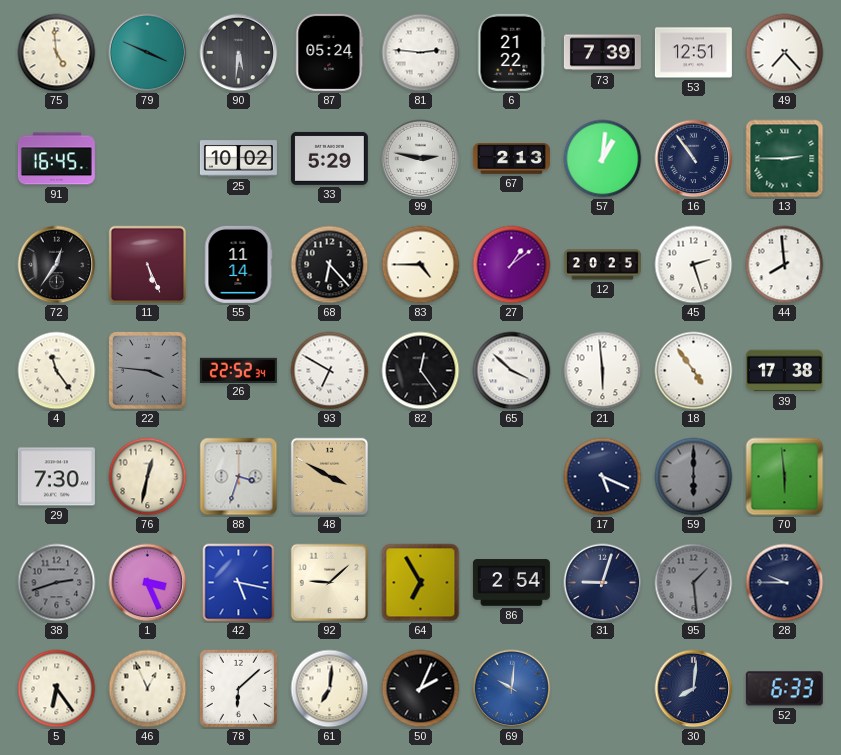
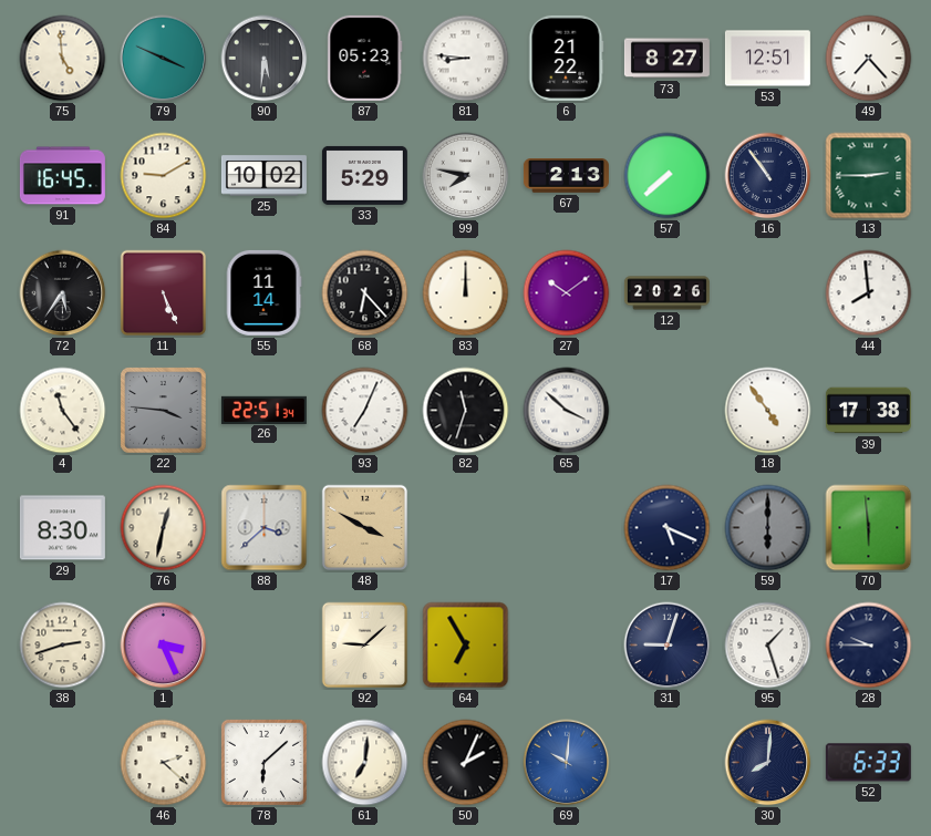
87: 05:24 -> 05:23 (365, 58)
81: 2:46 -> 8:46 (466, 59)
73: 7:39 -> 8:27 (666, 59)
84: none -> 9:10 (164, 176)
99: 2:47 -> 7:47 (466, 176)
57: 1:01 -> 7:38 (668, 176)
72: 12:36 -> 5:36 (63, 293)
83: 4:45 -> 12:00 (466, 293)
27: 1:09 -> 10:09 (567, 293)
12: 20:25 -> 20:26 (666, 293)
45: 2:27 -> none (694, 265)
26: 22:52 -> 22:51 (263, 410)
93: 6:50 -> 7:04 (365, 411)
82: 12:24 -> 11:33 (466, 411)
21: 5:59 -> none (603, 371)
29: 7:30 -> 8:30 (62, 528)
88: 3:33 -> 3:38 (265, 528)
38 dial: grey -> cream (63, 646)
42: 5:17 -> none (239, 583)
86: 2:54 -> none (511, 583)
95: 1:29 -> 1:27 (768, 646)
95 dial: grey -> white (768, 646)
5: 6:24 -> none (57, 689)
46: 12:56 -> 2:22 (164, 763)
